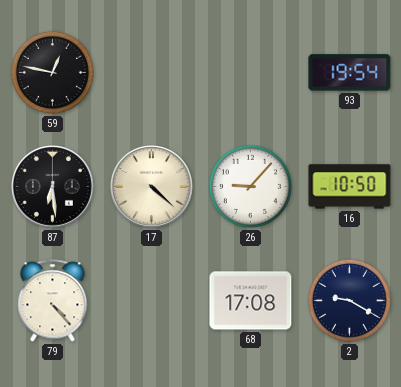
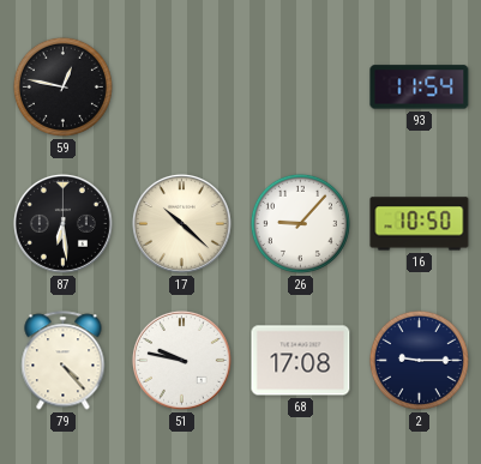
93: 19:54 -> 11:54 (420, 88)
17: 4:22 -> 10:22 (182, 224)
51: none -> 9:47 (182, 361)
2: 9:20 -> 9:15 (419, 360)
